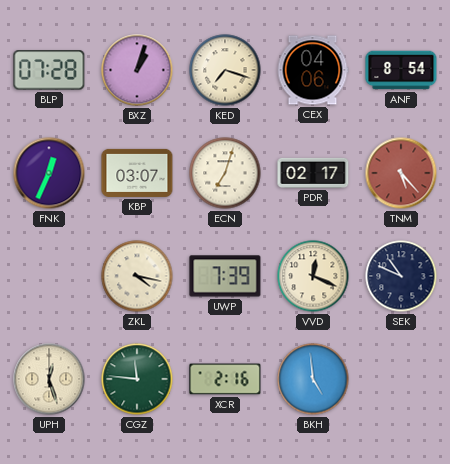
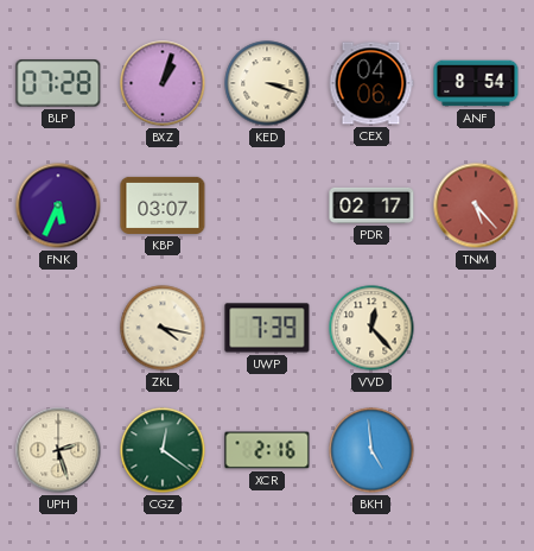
KED: 7:18 -> 3:18 (267, 83)
FNK: 12:34 -> 5:34 (58, 205)
ECN: 7:03 -> none (225, 173)
VVD: 12:19 -> 12:23 (371, 328)
SEK: 10:49 -> none (401, 276)
UPH: 12:27 -> 2:27 (58, 450)
CGZ: 11:46 -> 12:21 (163, 450)
